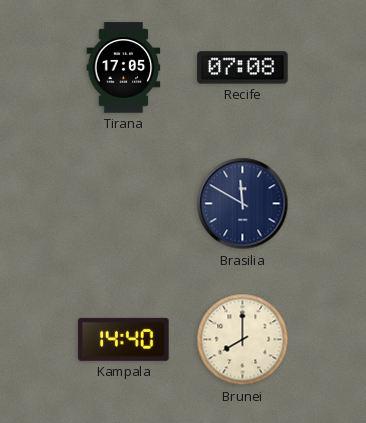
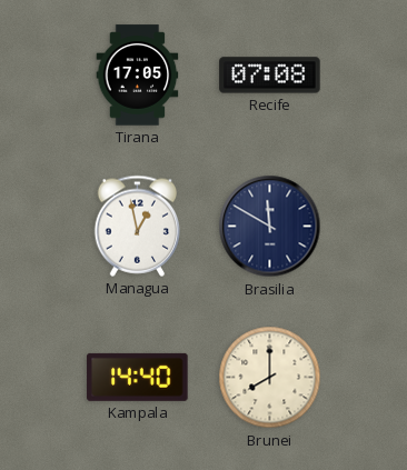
Managua: none -> 12:58 (138, 226)
